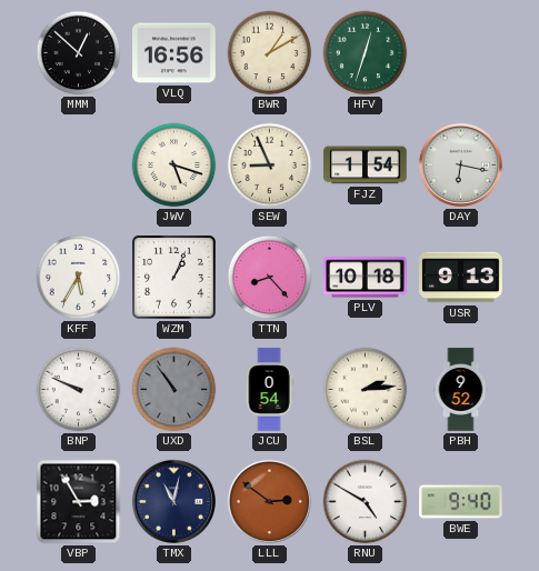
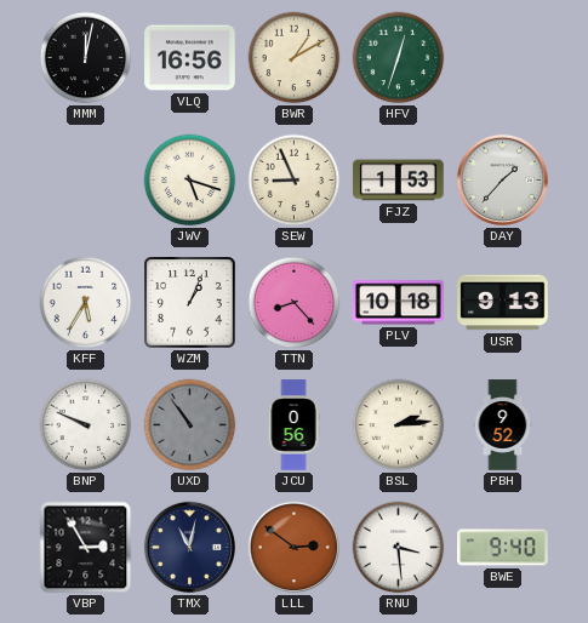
MMM: 12:52 -> 12:02 (86, 58)
FJZ: 1:54 -> 1:53 (399, 181)
DAY: 6:17 -> 1:37 (502, 179)
JCU: 0:54 -> 0:56 (293, 425)
RNU: 4:50 -> 3:29 (399, 548)
